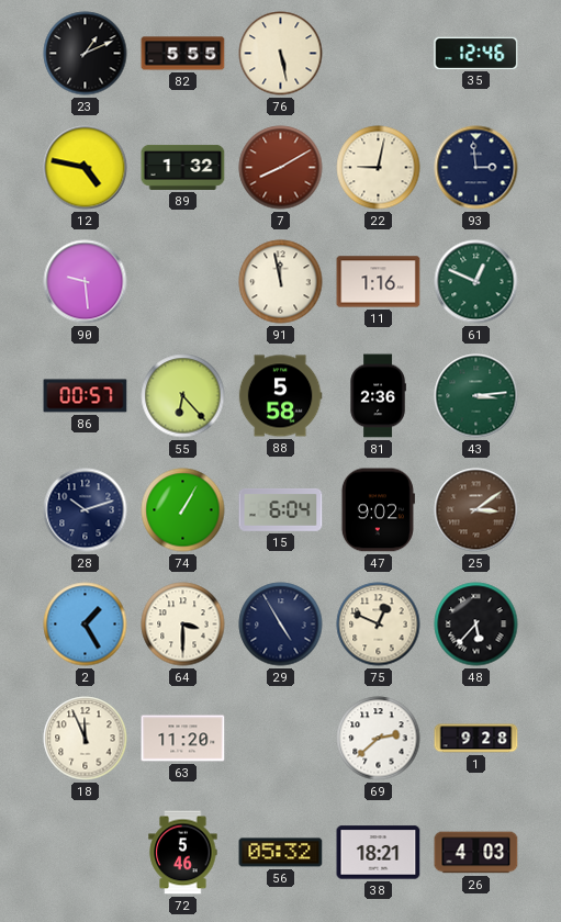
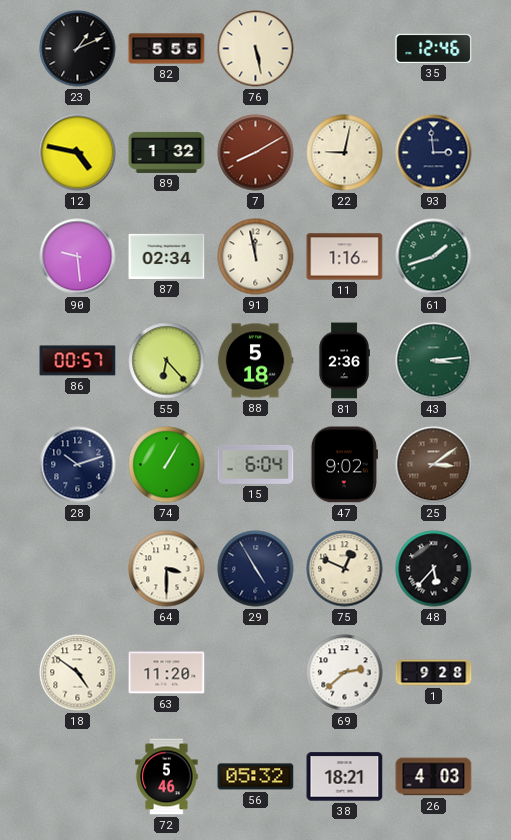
87: none -> 02:34 (167, 256)
61: 12:49 -> 1:42 (434, 257)
88: 5:58 -> 5:18 (255, 361)
2: 1:25 -> none (86, 625)
18: 11:56 -> 4:51 (78, 673)
